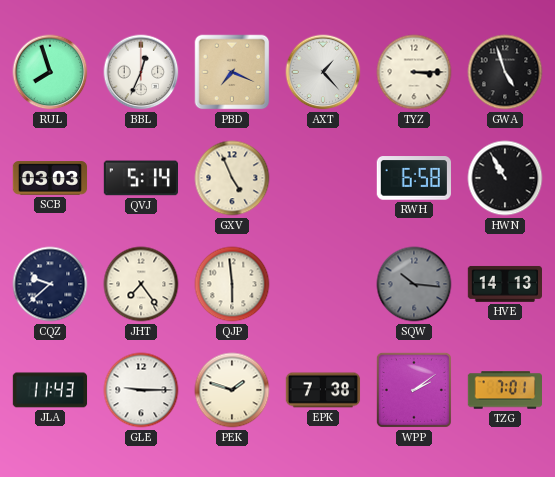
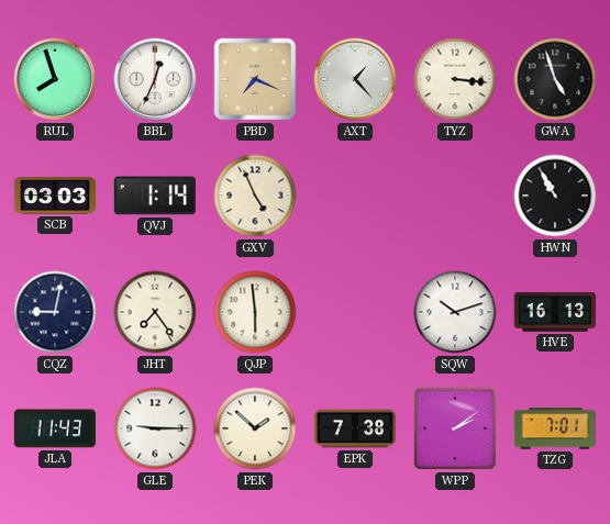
TYZ: 3:15 -> 3:16 (455, 79)
QVJ: 5:14 -> 1:14 (154, 196)
RWH: 6:58 -> none (414, 178)
CQZ: 9:38 -> 9:02 (55, 312)
SQW: 10:16 -> 10:12 (455, 312)
SQW dial: grey -> white (455, 312)
HVE: 14:13 -> 16:13 (554, 312)
PEK: 1:48 -> 1:52 (255, 428)
